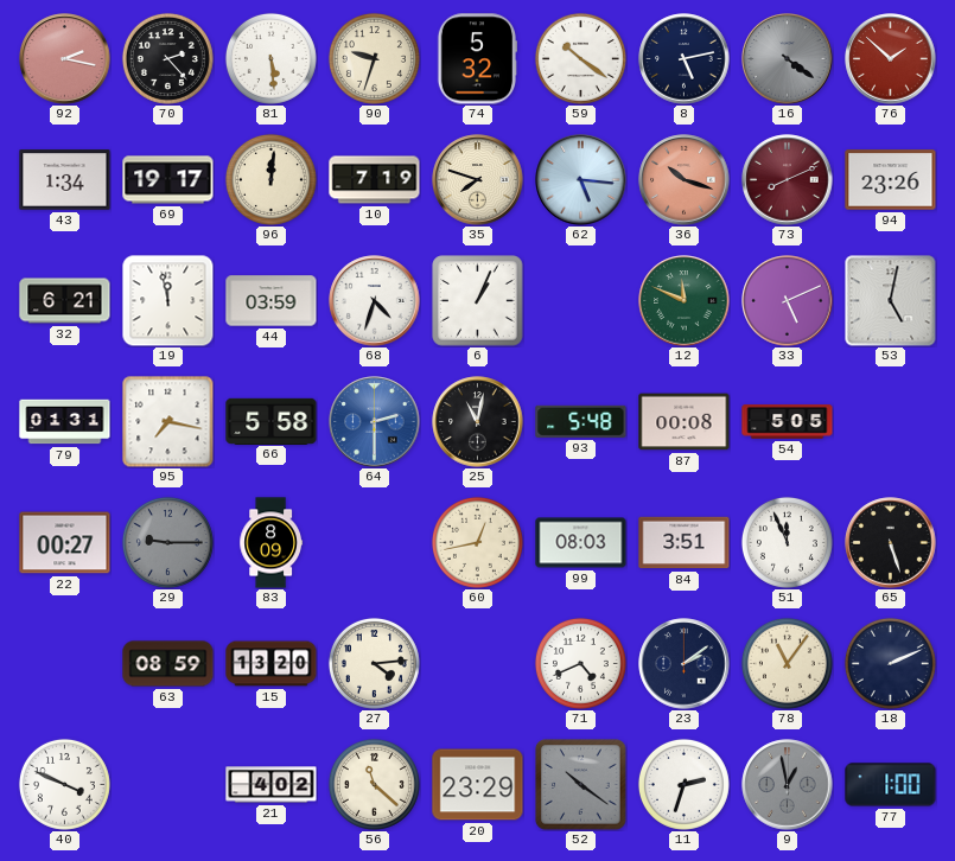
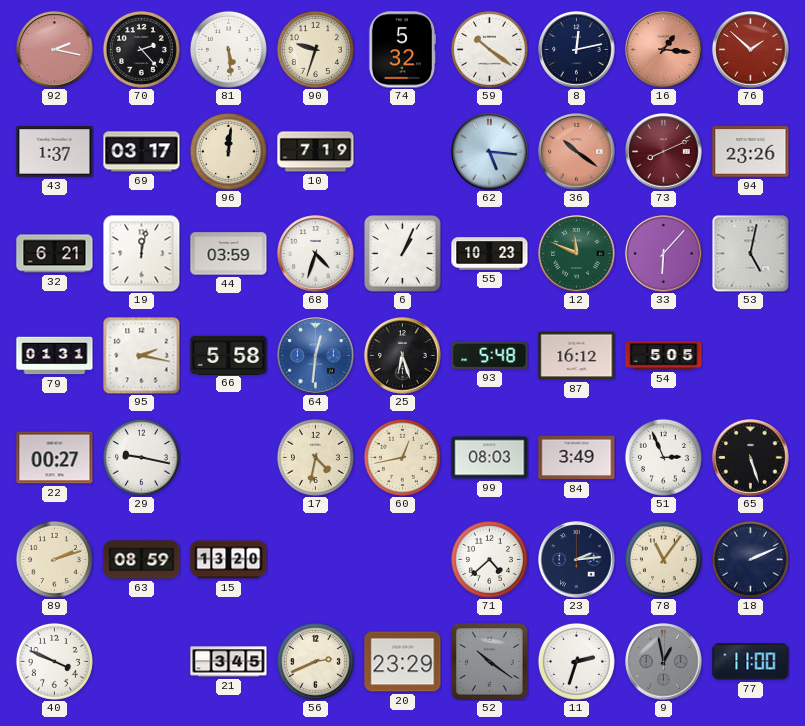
8: 5:13 -> 12:13 (577, 50)
16: 4:21 -> 1:16 (664, 50)
16 dial: grey -> salmon (664, 50)
43: 1:34 -> 1:37 (55, 152)
69: 19:17 -> 03:17 (142, 152)
35: 7:48 -> none (478, 180)
36: 10:18 -> 10:21 (577, 152)
19: 11:58 -> 12:02 (141, 253)
55: none -> 10:23 (490, 254)
33: 5:11 -> 6:07 (664, 254)
95: 7:17 -> 2:17 (141, 355)
64: 2:30 -> 12:31 (316, 356)
25: 11:02 -> 6:27 (403, 356)
87: 00:08 -> 16:12 (577, 356)
29: 9:15 -> 9:17 (141, 457)
29 dial: grey -> white (141, 457)
83: 8:09 -> none (270, 543)
17: none -> 4:32 (315, 457)
84: 3:51 -> 3:49 (577, 458)
51: 11:56 -> 2:56 (663, 457)
89: none -> 2:12 (54, 559)
27: 4:14 -> none (374, 663)
71: 4:41 -> 4:38 (489, 559)
23: 2:09 -> 2:14 (577, 560)
21: 4:02 -> 3:45 (229, 662)
56: 11:22 -> 2:41 (315, 661)
77: 1:00 -> 11:00 (751, 662)
